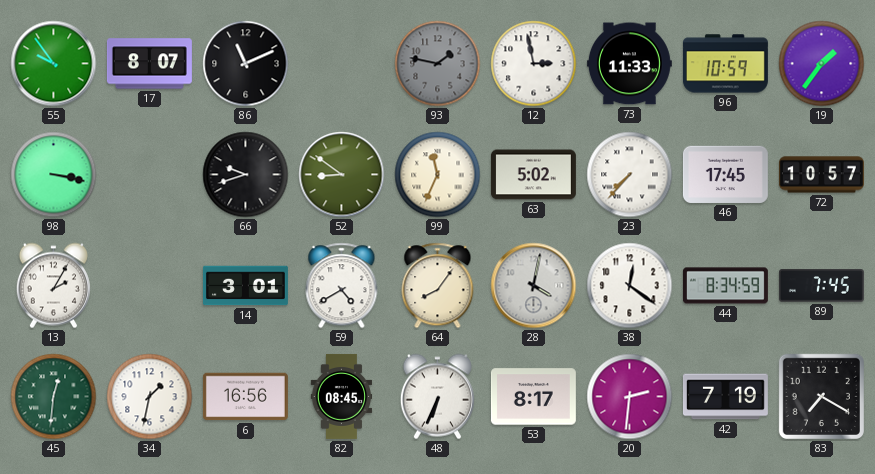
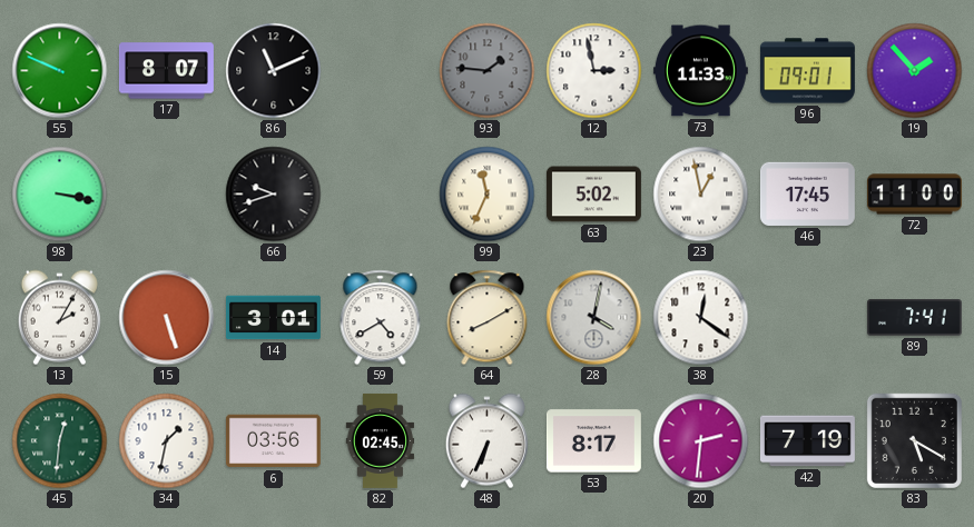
55: 9:54 -> 9:49 (60, 71)
93: 1:47 -> 1:46 (488, 71)
96: 10:59 -> 09:01 (807, 71)
19: 1:36 -> 1:53 (915, 71)
52: 8:51 -> none (342, 175)
23: 7:37 -> 12:58 (701, 195)
72: 10:57 -> 11:00 (914, 195)
15: none -> 5:27 (167, 318)
64: 8:06 -> 8:10 (488, 318)
44: 8:34 -> none (725, 286)
89: 7:45 -> 7:41 (914, 318)
6: 16:56 -> 03:56 (273, 441)
82: 08:45 -> 02:45 (381, 440)
83: 7:20 -> 5:20 (914, 440)
